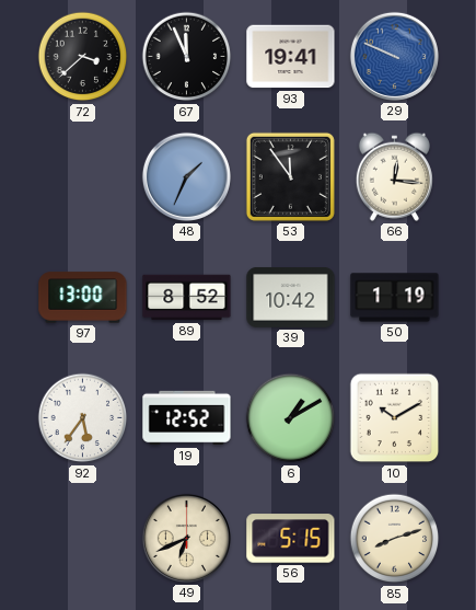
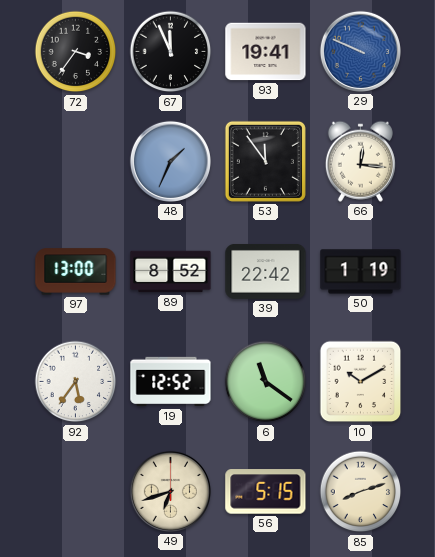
72: 3:38 -> 3:36 (76, 52)
39: 10:42 -> 22:42 (266, 271)
6: 1:10 -> 11:21 (266, 382)
49: 6:41 -> 6:42 (170, 491)
